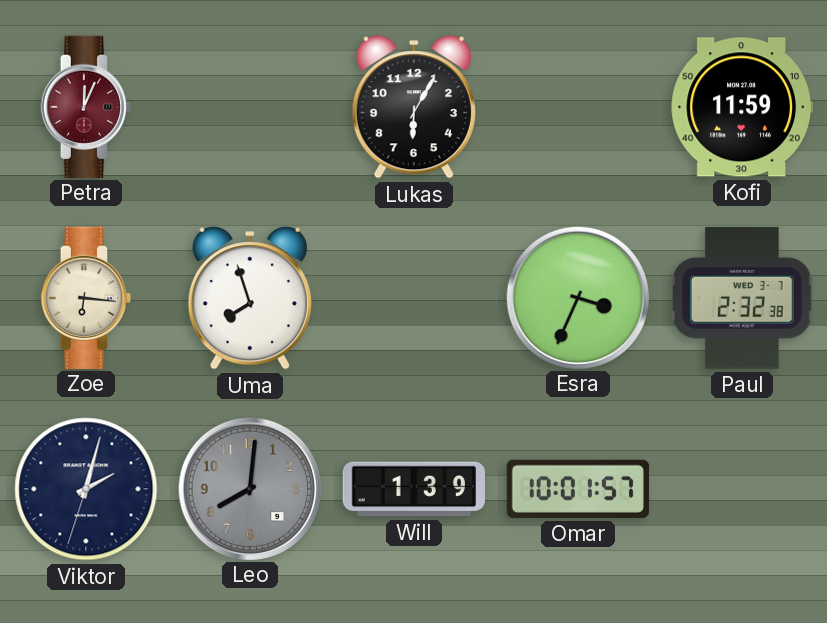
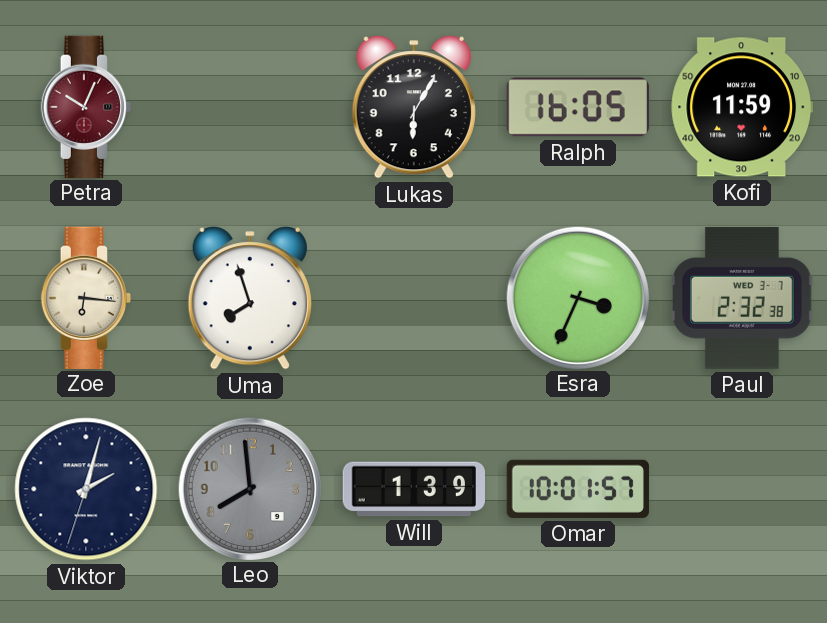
Petra: 12:04 -> 10:04 (85, 106)
Ralph: none -> 16:05 (578, 107)
Leo: 8:01 -> 7:59 (249, 488)
